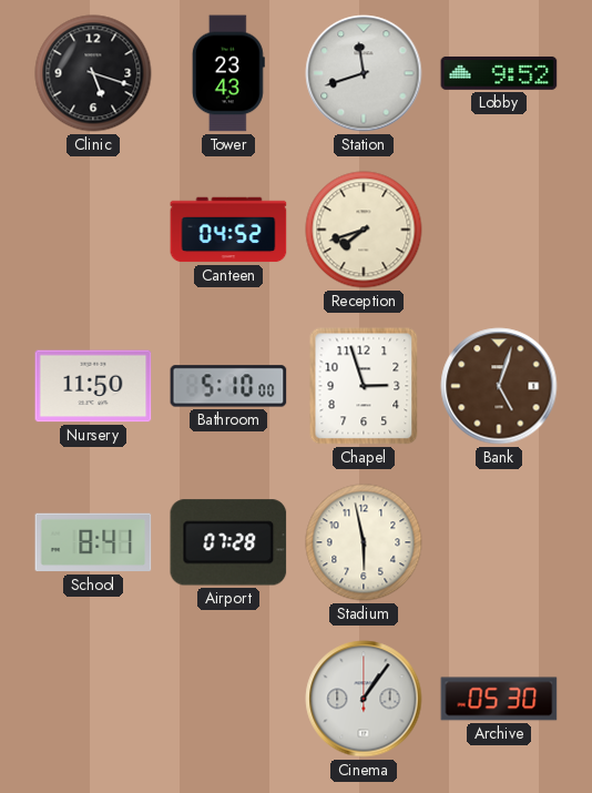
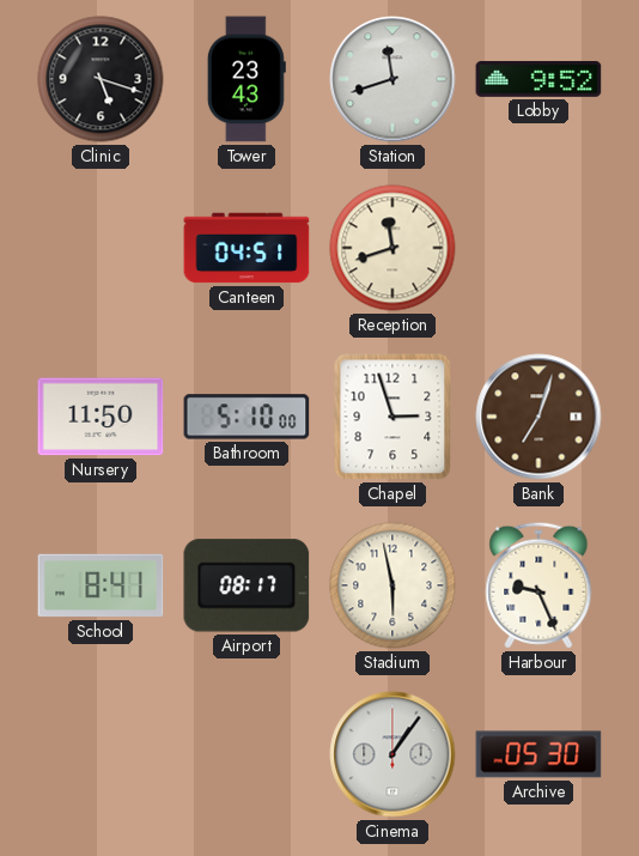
Canteen: 04:52 -> 04:51 (247, 248)
Reception: 7:42 -> 11:42 (392, 248)
Bank: 5:03 -> 7:03 (538, 417)
Airport: 07:28 -> 08:17 (247, 585)
Harbour: none -> 9:26 (538, 585)
